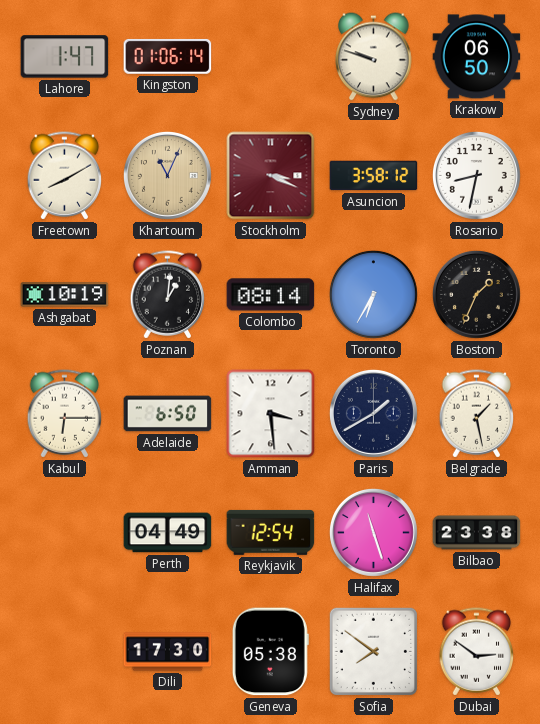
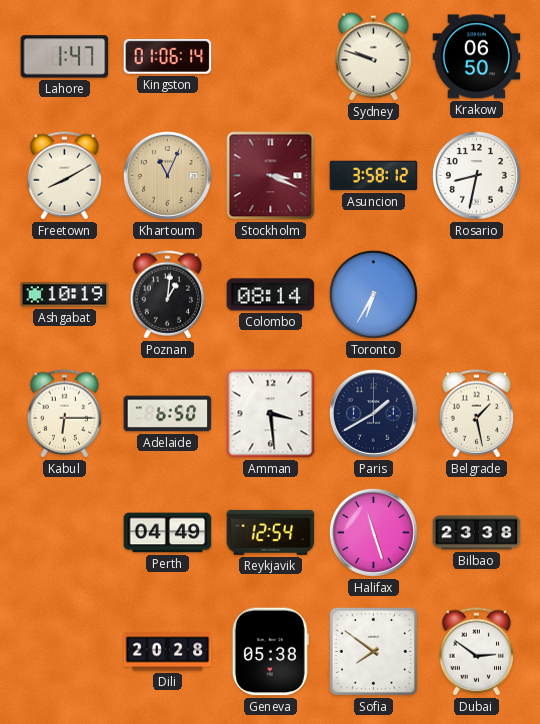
Boston: 1:34 -> none (476, 294)
Dili: 17:30 -> 20:28 (168, 652)
